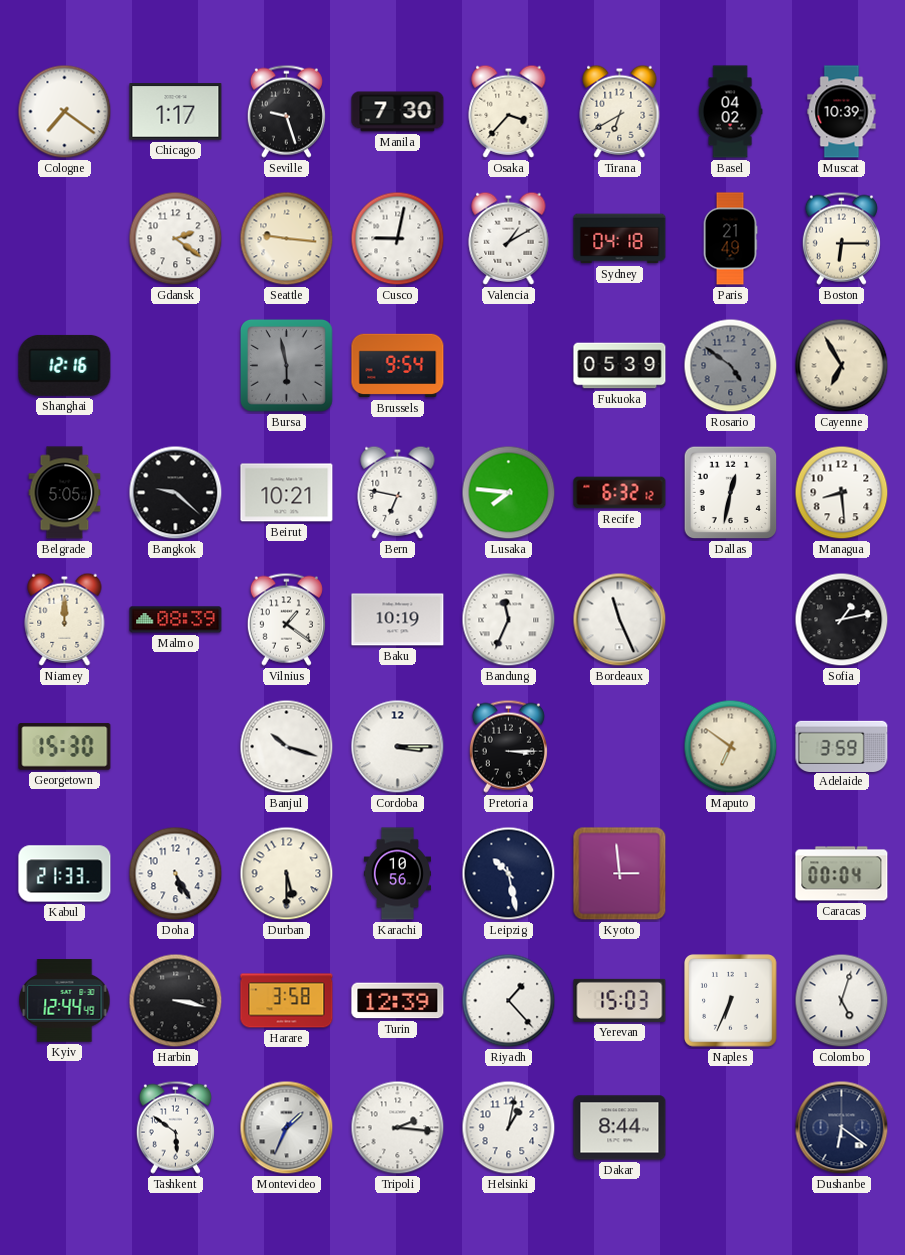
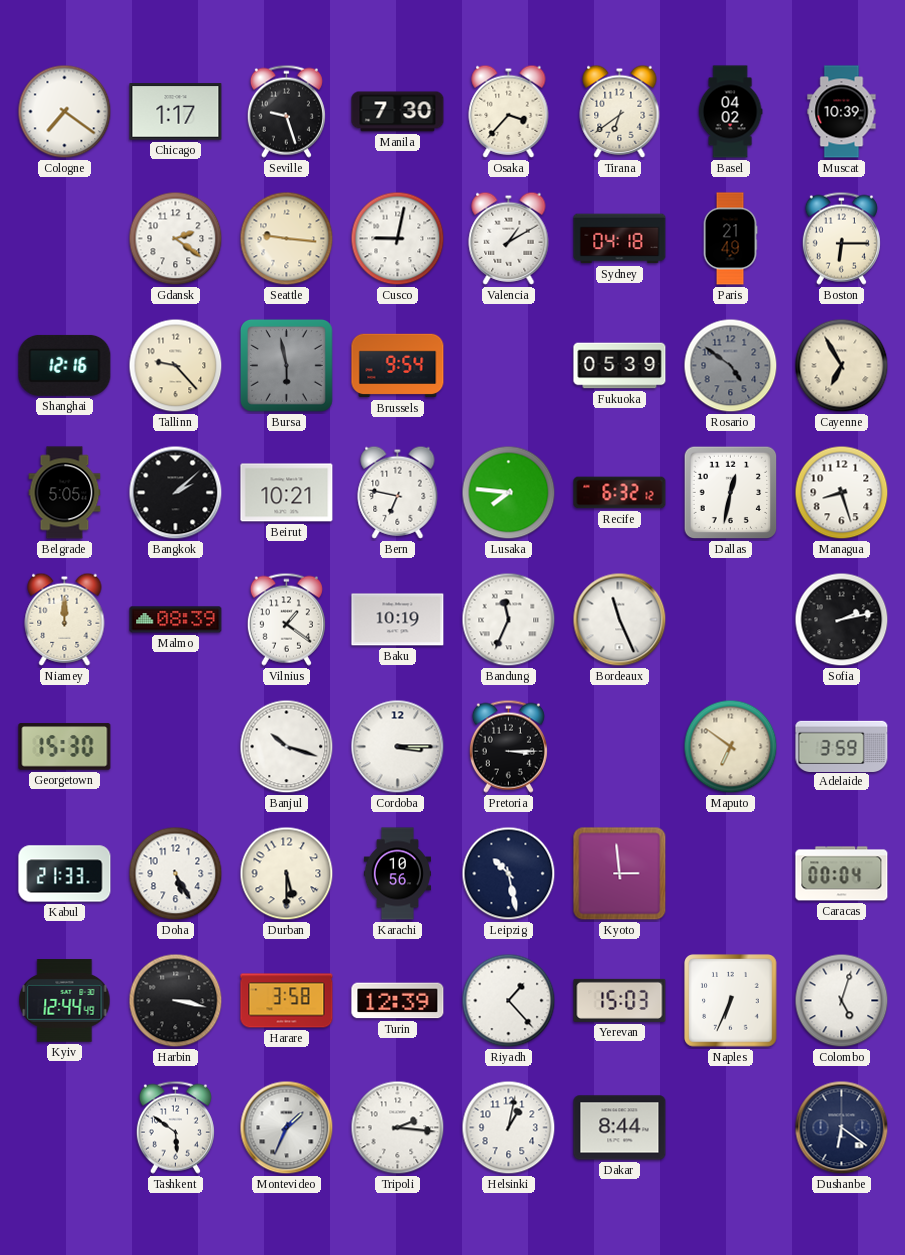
Tirana: 6:40 -> 6:39 (620, 111)
Tallinn: none -> 9:23 (176, 366)
Bangkok: 9:22 -> 2:08 (176, 493)
Managua: 8:29 -> 8:27 (842, 493)
Sofia: 1:13 -> 2:13 (842, 620)
